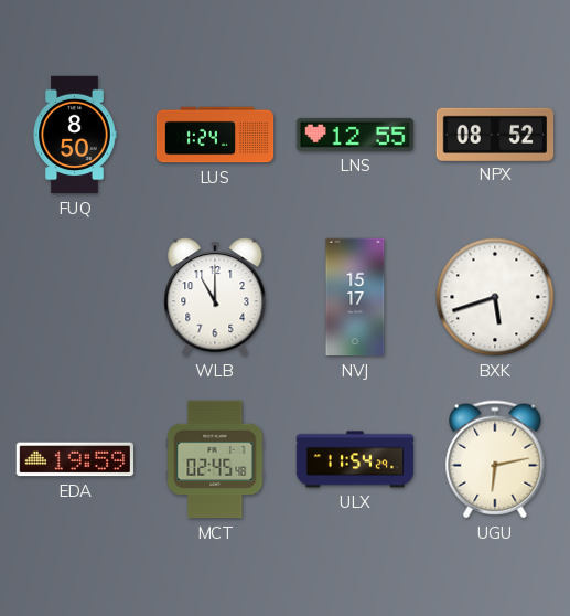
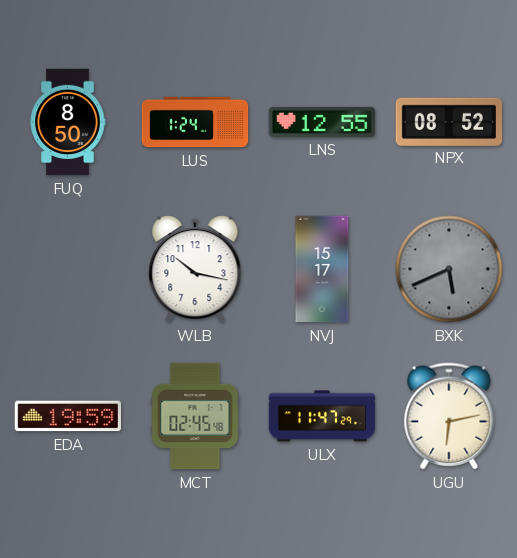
WLB: 11:00 -> 10:17 (195, 269)
BXK: 5:42 -> 5:41 (449, 269)
BXK dial: white -> grey (449, 269)
ULX: 11:54 -> 11:47 (322, 416)
